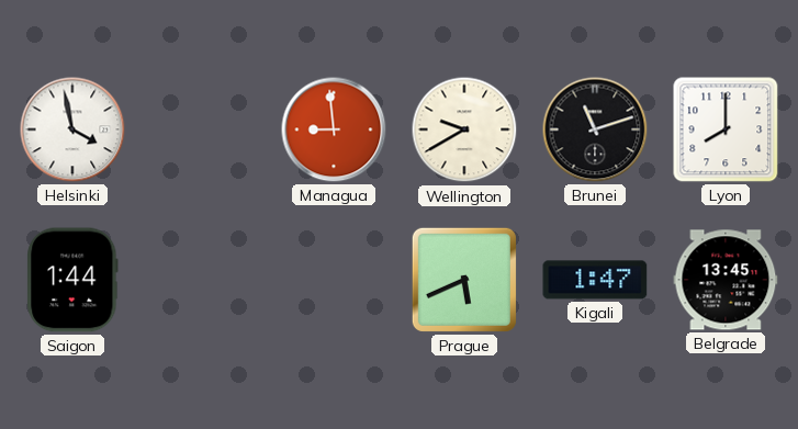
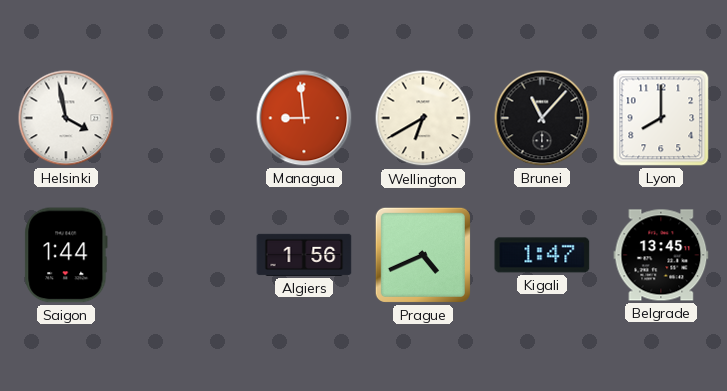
Wellington: 9:40 -> 6:40 (423, 118)
Brunei: 11:12 -> 11:07 (542, 118)
Algiers: none -> 1:56 (304, 255)
Prague: 5:41 -> 4:41 (423, 255)
